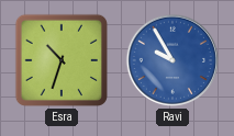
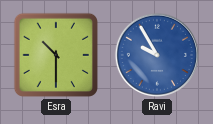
Esra: 10:33 -> 10:30 (56, 55)
